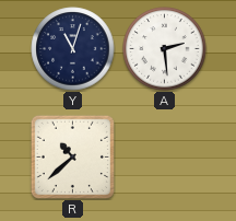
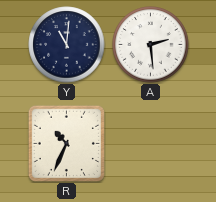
Y: 11:03 -> 11:01 (67, 45)
R: 10:38 -> 10:34 (66, 143)
